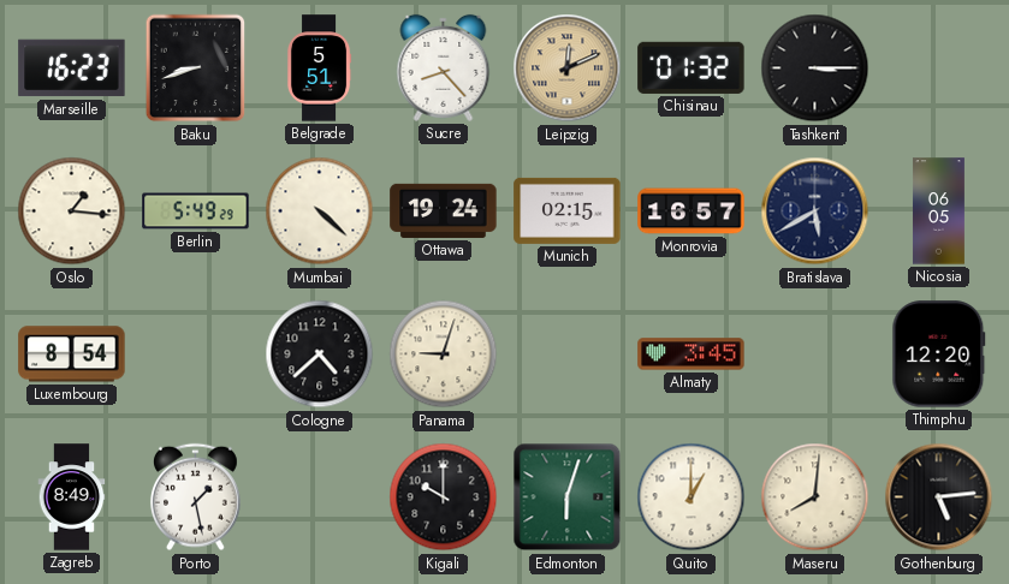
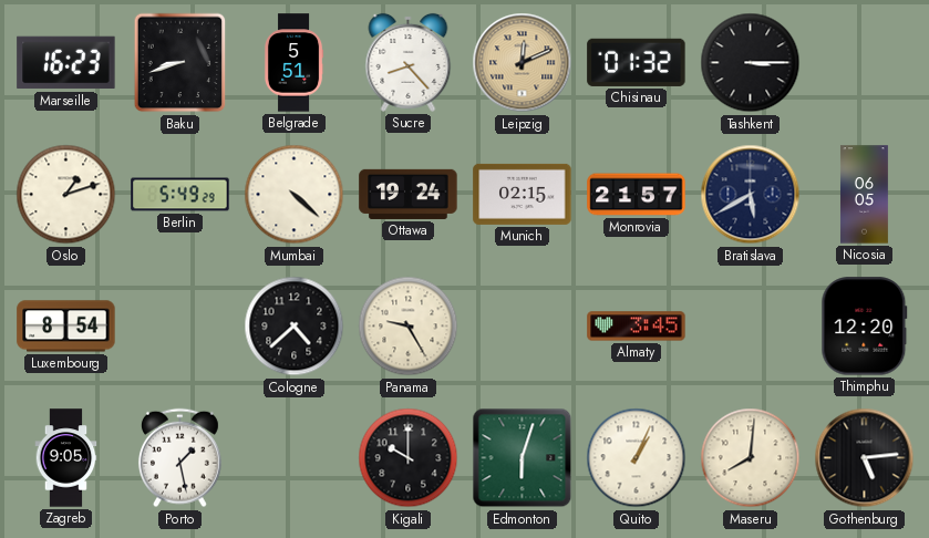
Oslo: 1:16 -> 1:12 (66, 195)
Monrovia: 16:57 -> 21:57 (637, 195)
Panama: 9:03 -> 9:25 (409, 327)
Zagreb: 8:49 -> 9:05 (66, 458)
Quito: 1:00 -> 1:04 (637, 458)
